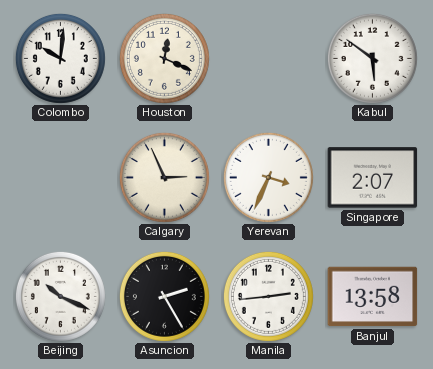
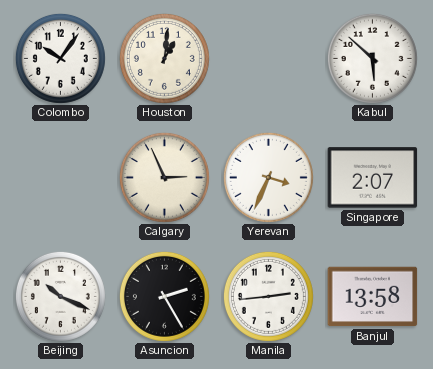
Colombo: 10:01 -> 10:06 (60, 58)
Houston: 12:19 -> 1:01 (164, 58)
Kabul: 5:51 -> 5:52 (372, 58)
